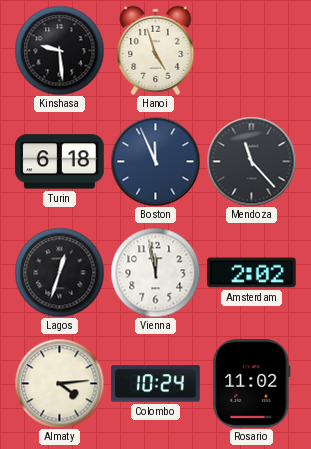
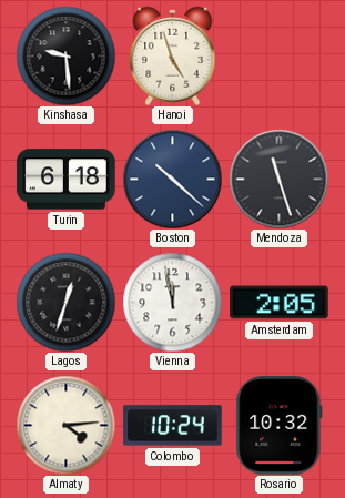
Boston: 11:56 -> 10:22 (172, 179)
Mendoza: 11:23 -> 11:27 (278, 179)
Amsterdam: 2:02 -> 2:05 (280, 303)
Rosario: 11:02 -> 10:32 (280, 426)
